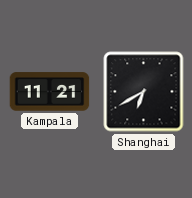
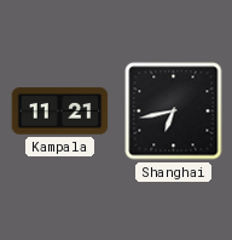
Shanghai: 6:40 -> 6:43 (174, 112)
